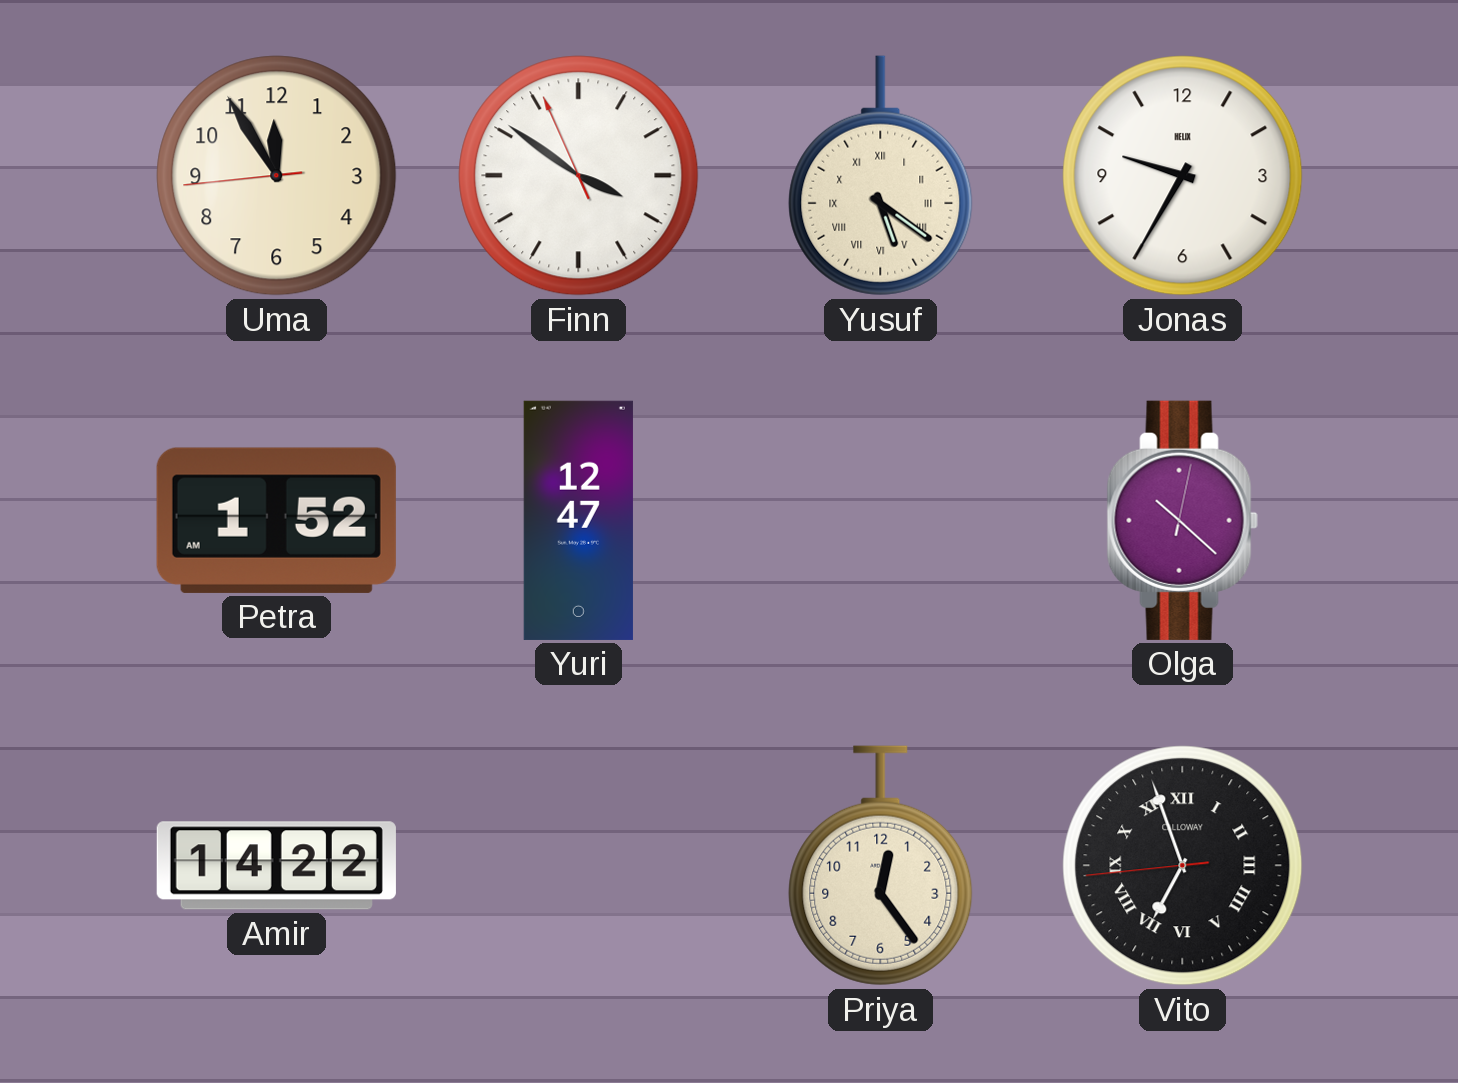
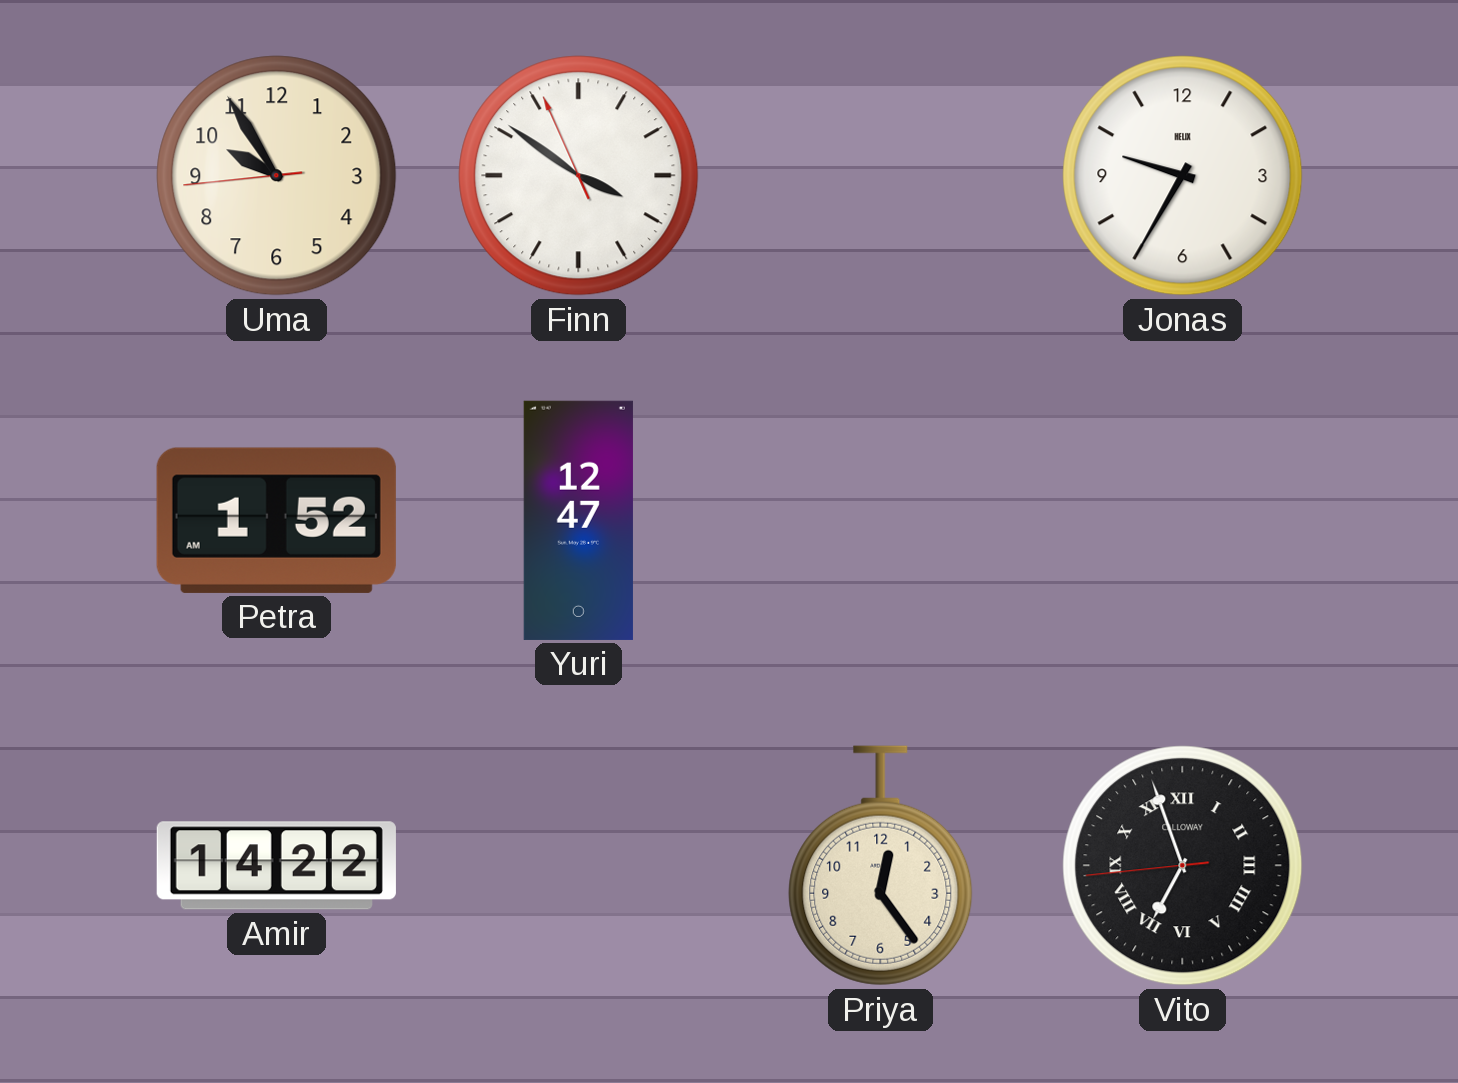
Uma: 11:54 -> 9:54 (277, 176)
Yusuf: 5:21 -> none (881, 176)
Olga: 10:22 -> none (1182, 520)
